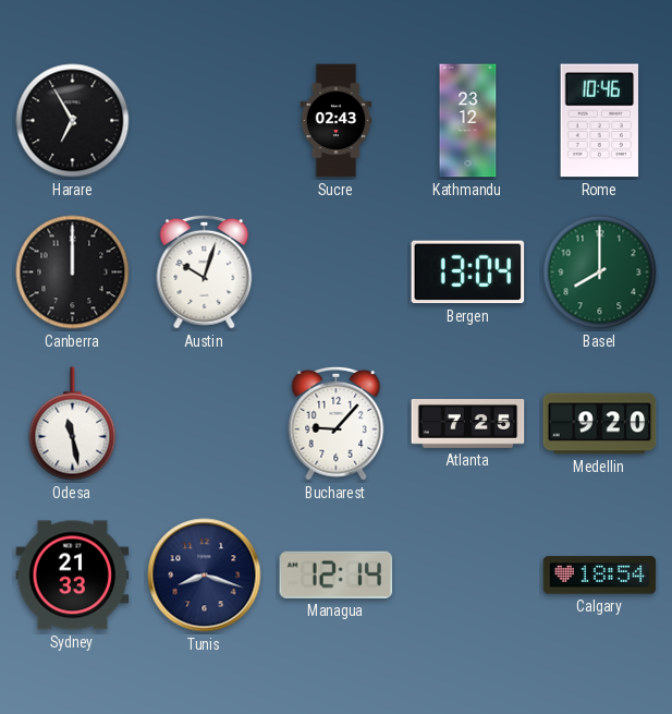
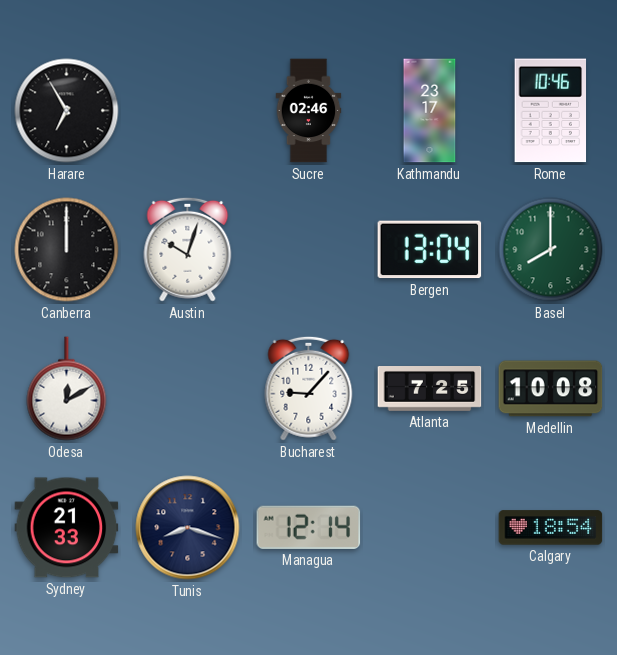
Sucre: 02:43 -> 02:46 (309, 111)
Kathmandu: 23:12 -> 23:17 (430, 111)
Odesa: 11:28 -> 12:10 (67, 389)
Medellin: 9:20 -> 10:08 (551, 389)
